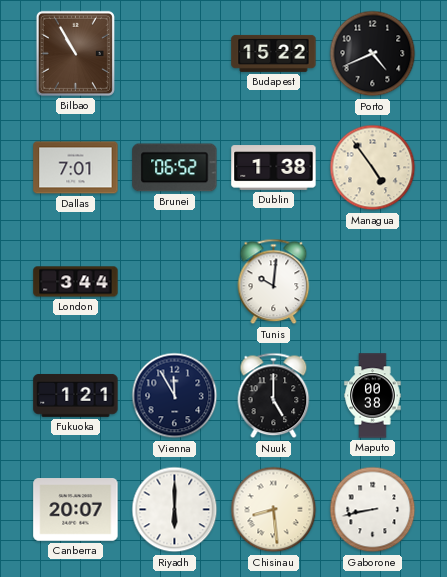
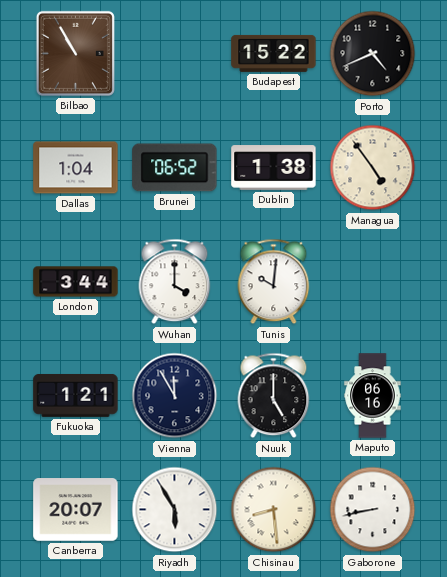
Dallas: 7:01 -> 1:04 (76, 168)
Wuhan: none -> 4:00 (175, 282)
Maputo: 00:38 -> 06:16 (373, 396)
Riyadh: 6:00 -> 5:55 (175, 510)
